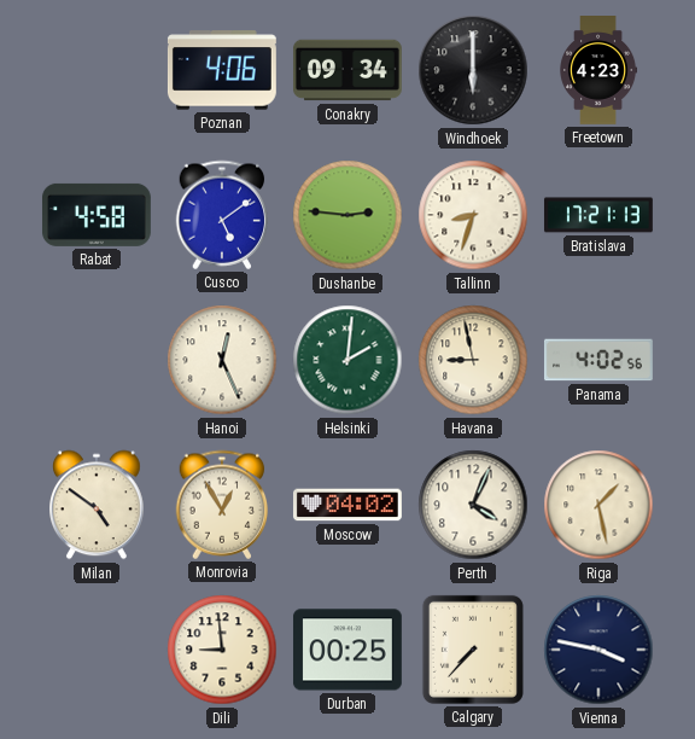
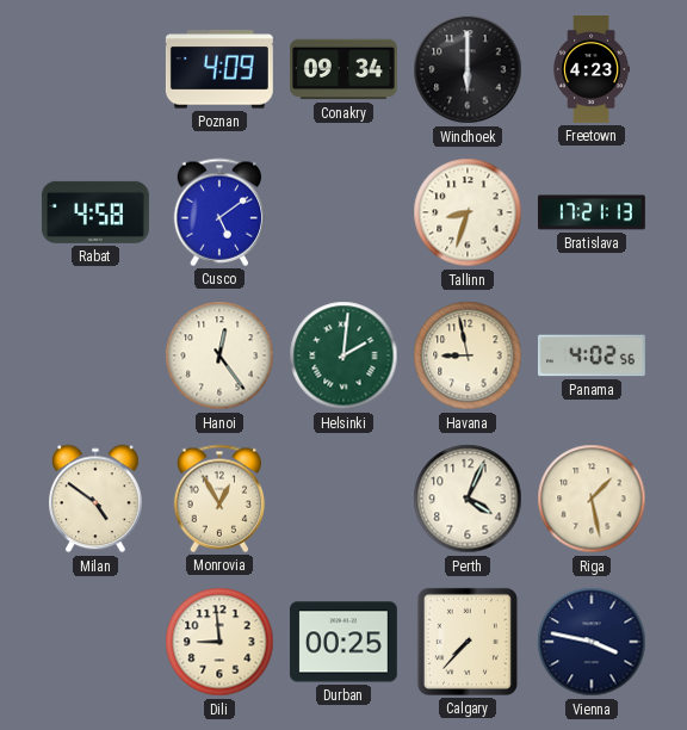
Poznan: 4:06 -> 4:09 (219, 69)
Dushanbe: 2:46 -> none (347, 215)
Hanoi: 12:26 -> 12:24 (219, 355)
Moscow: 04:02 -> none (347, 505)
